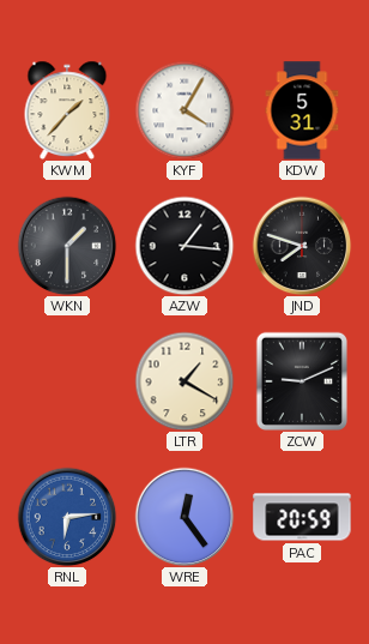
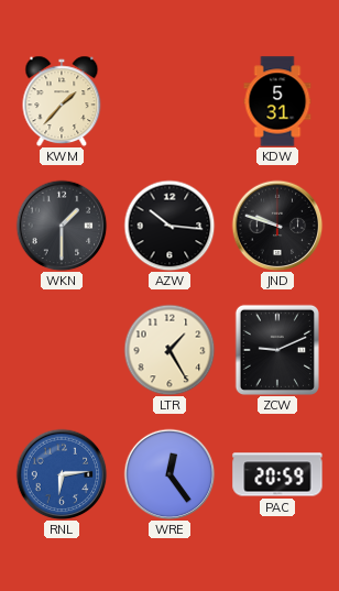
KYF: 4:05 -> none (184, 110)
AZW: 1:16 -> 10:16 (169, 226)
JND: 7:48 -> 9:48 (277, 226)
LTR: 1:20 -> 1:25 (169, 350)
